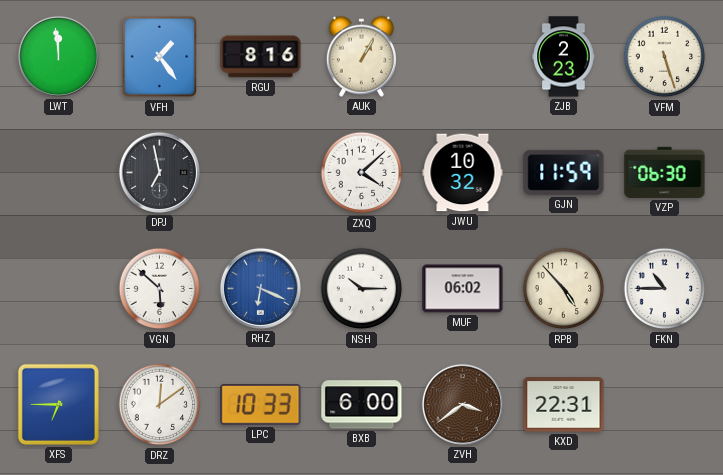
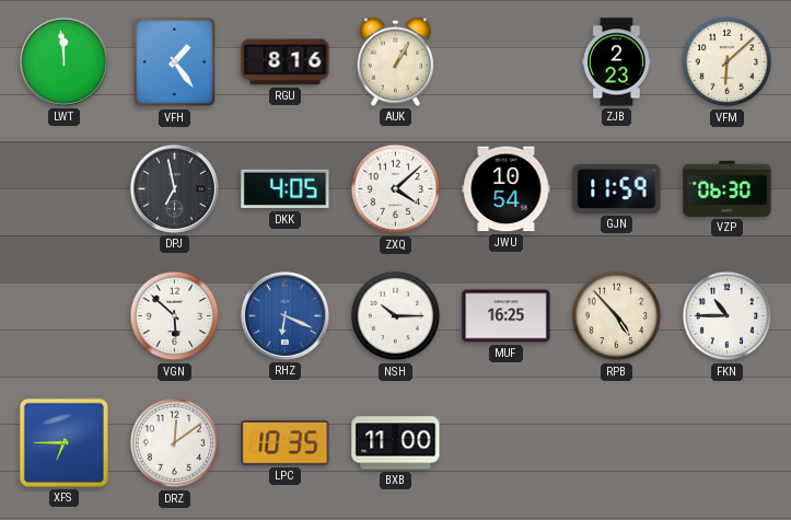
VFM: 5:27 -> 6:08 (728, 62)
DKK: none -> 4:05 (286, 189)
JWU: 10:32 -> 10:54 (507, 189)
MUF: 06:02 -> 16:25 (507, 316)
LPC: 10:33 -> 10:35 (286, 442)
BXB: 6:00 -> 11:00 (396, 443)
ZVH: 3:39 -> none (462, 404)
KXD: 22:31 -> none (564, 405)
